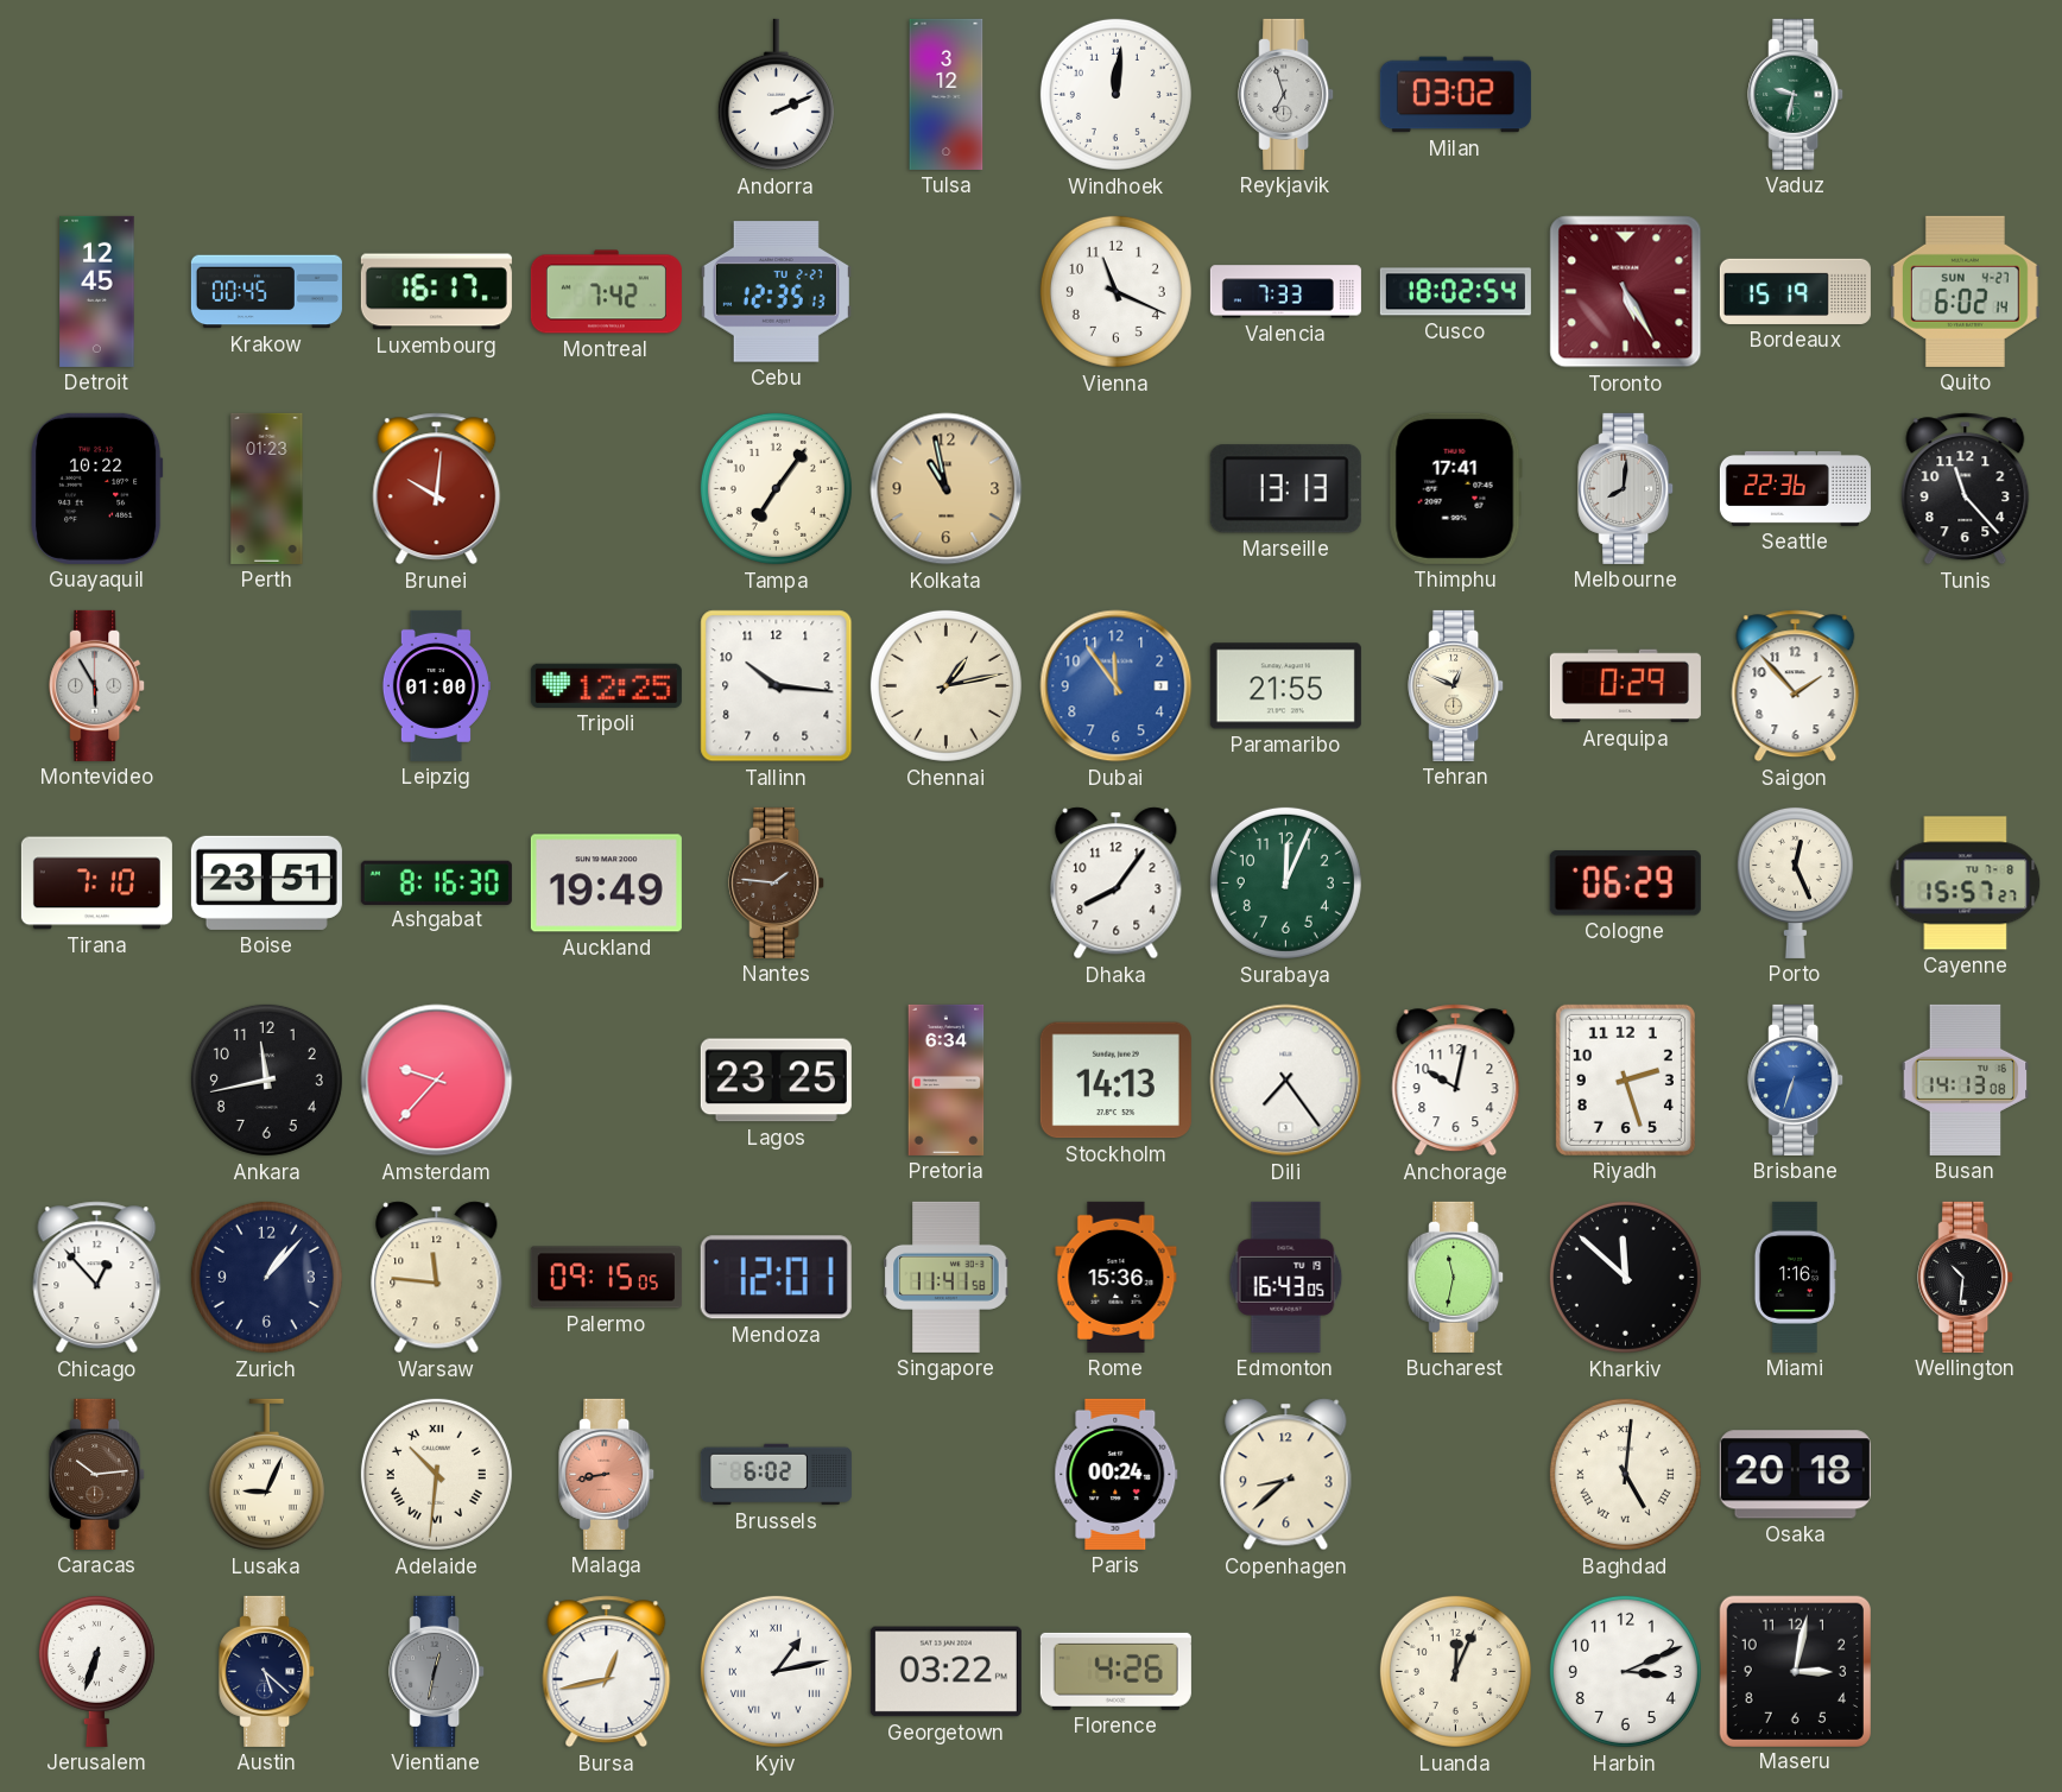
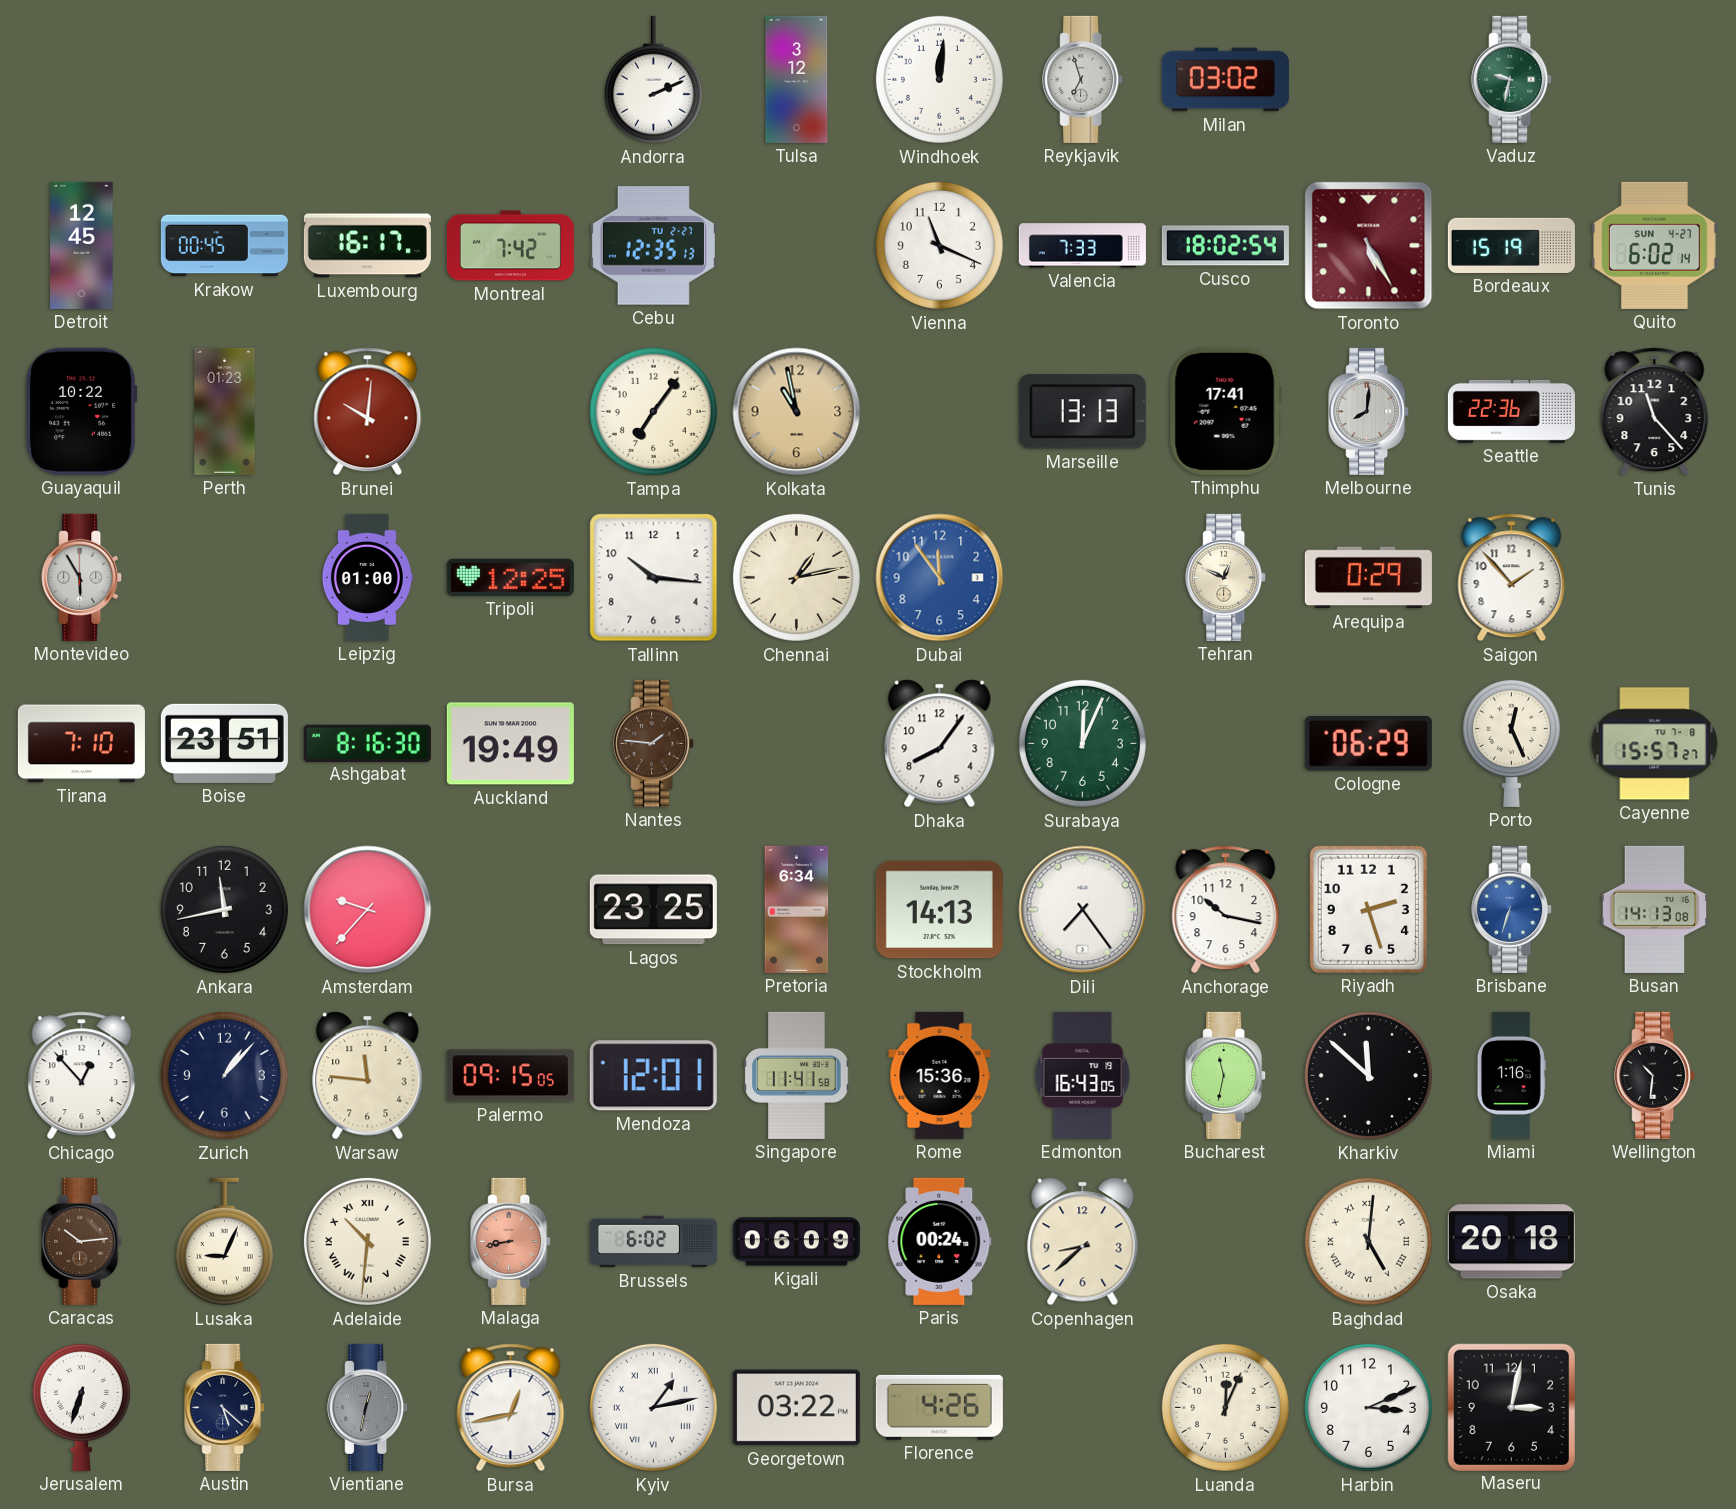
Paramaribo: 21:55 -> none (1285, 686)
Anchorage: 10:02 -> 10:17 (1226, 910)
Kigali: none -> 06:09 (796, 1242)
